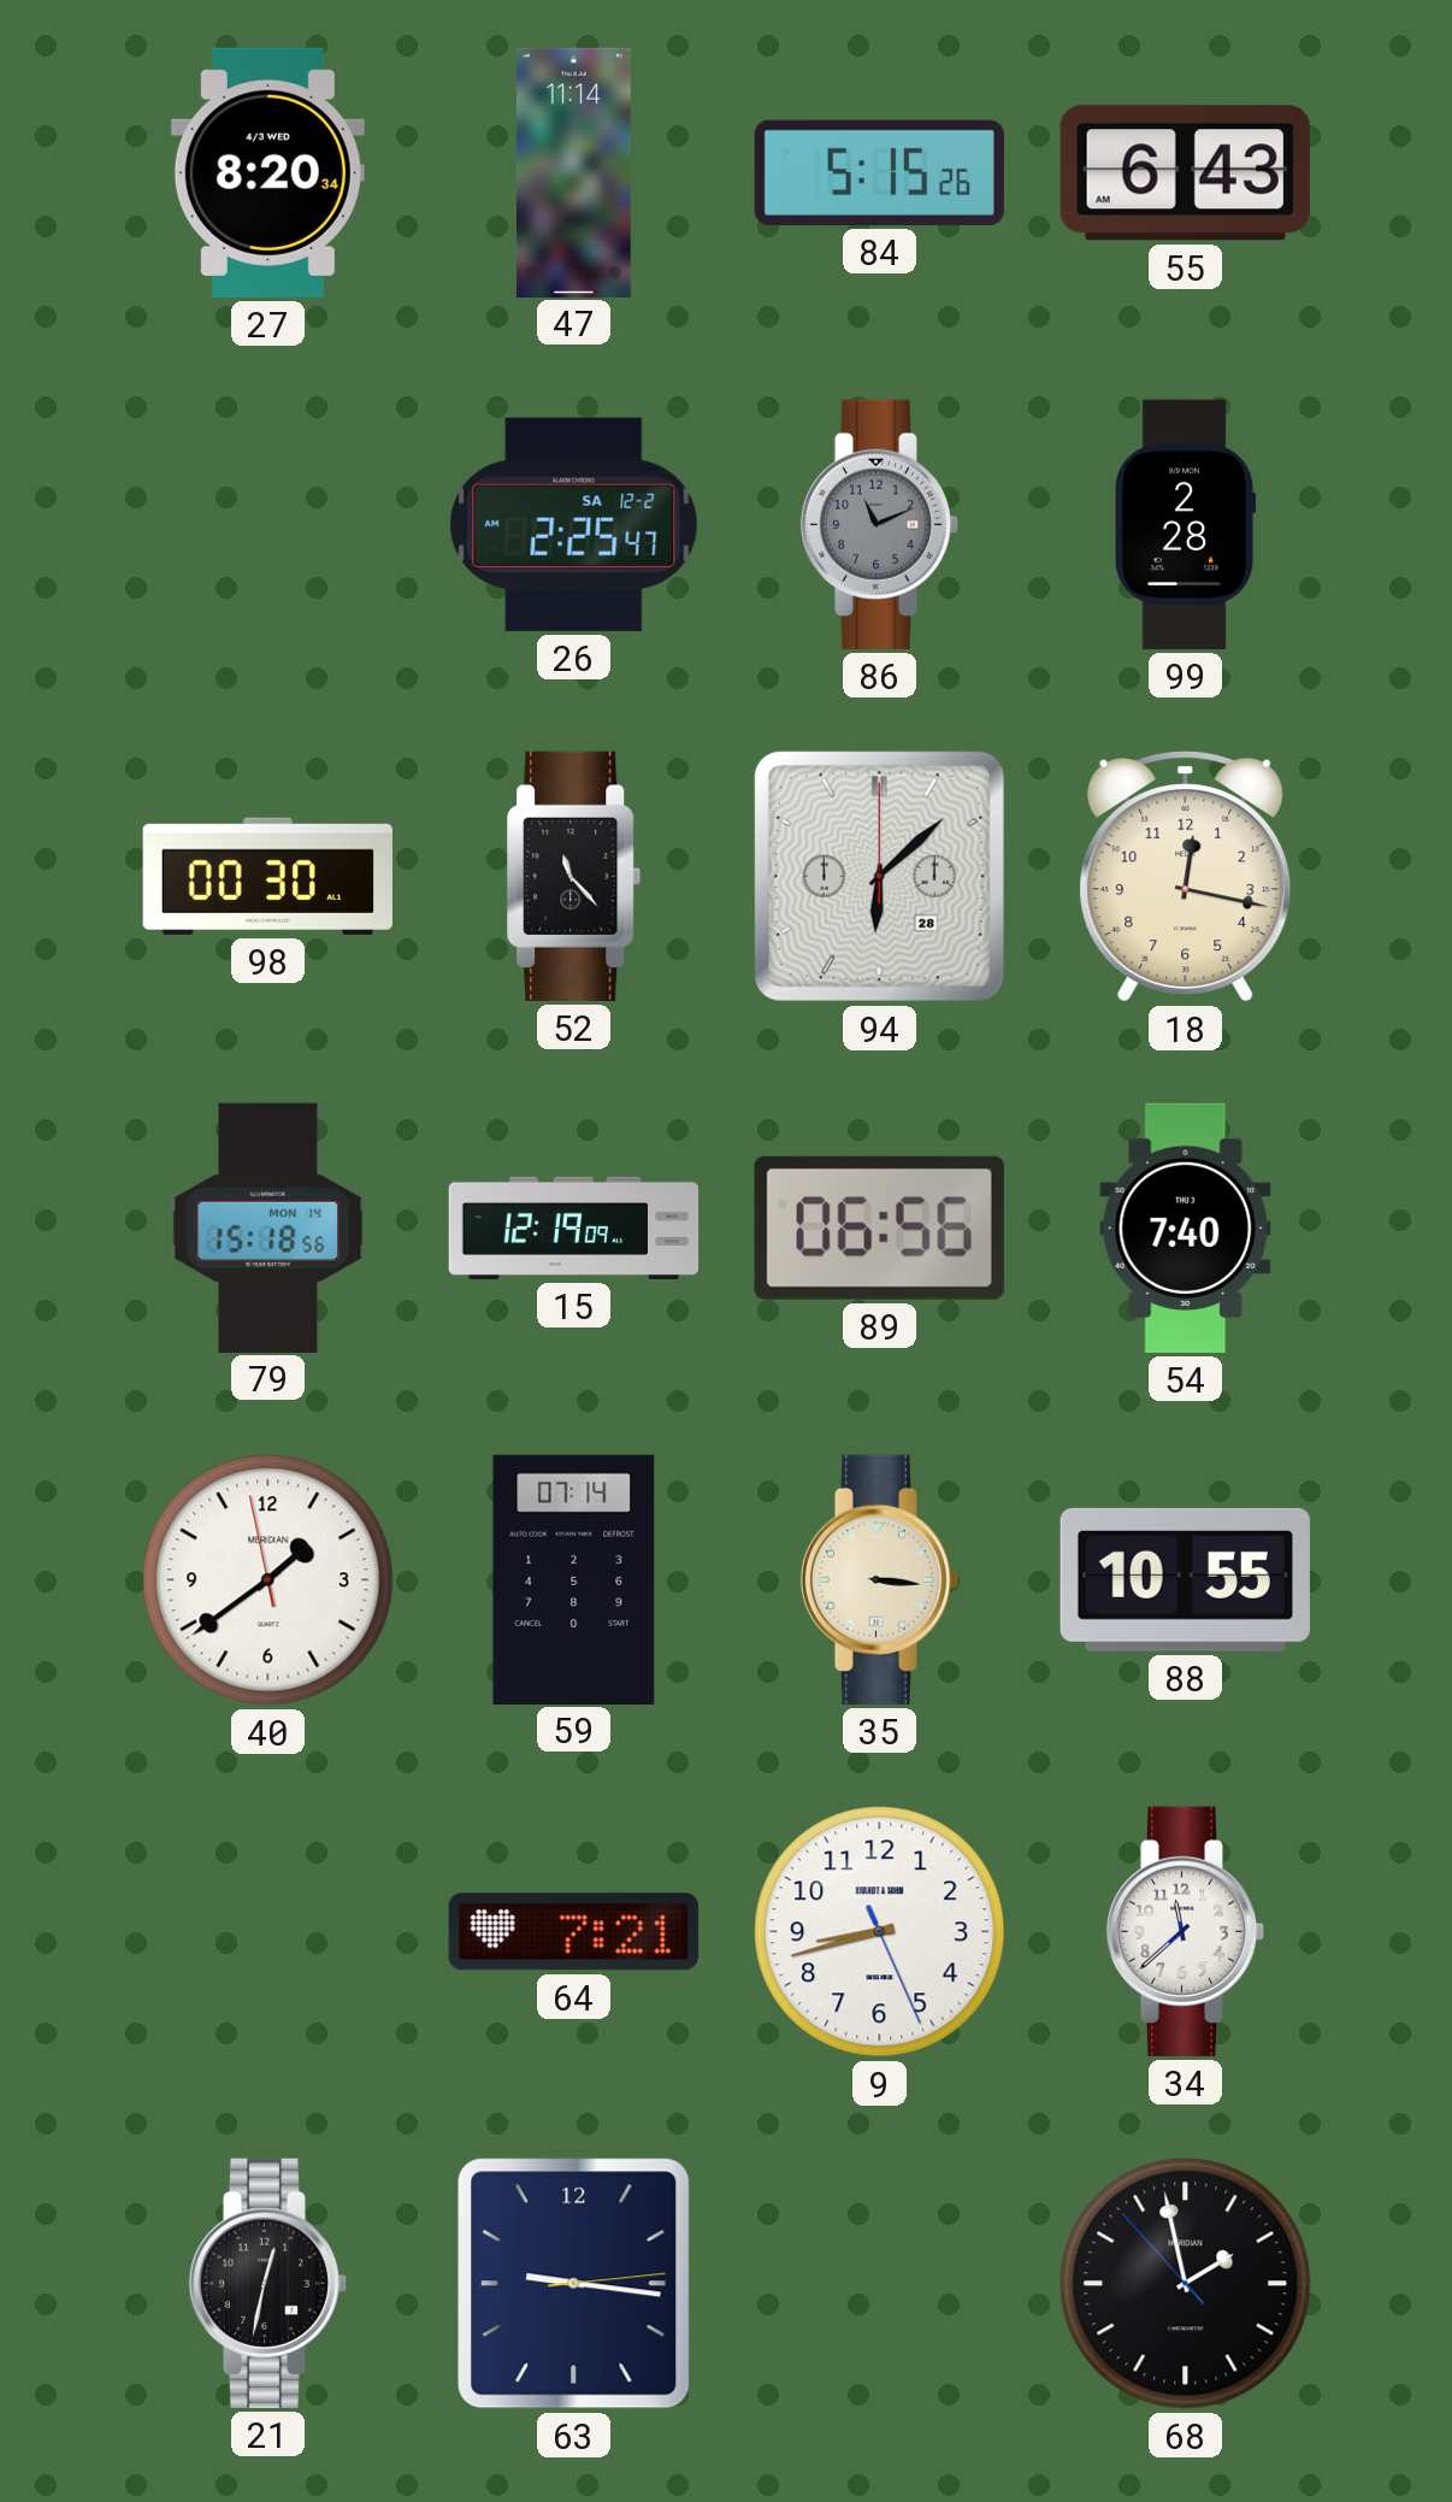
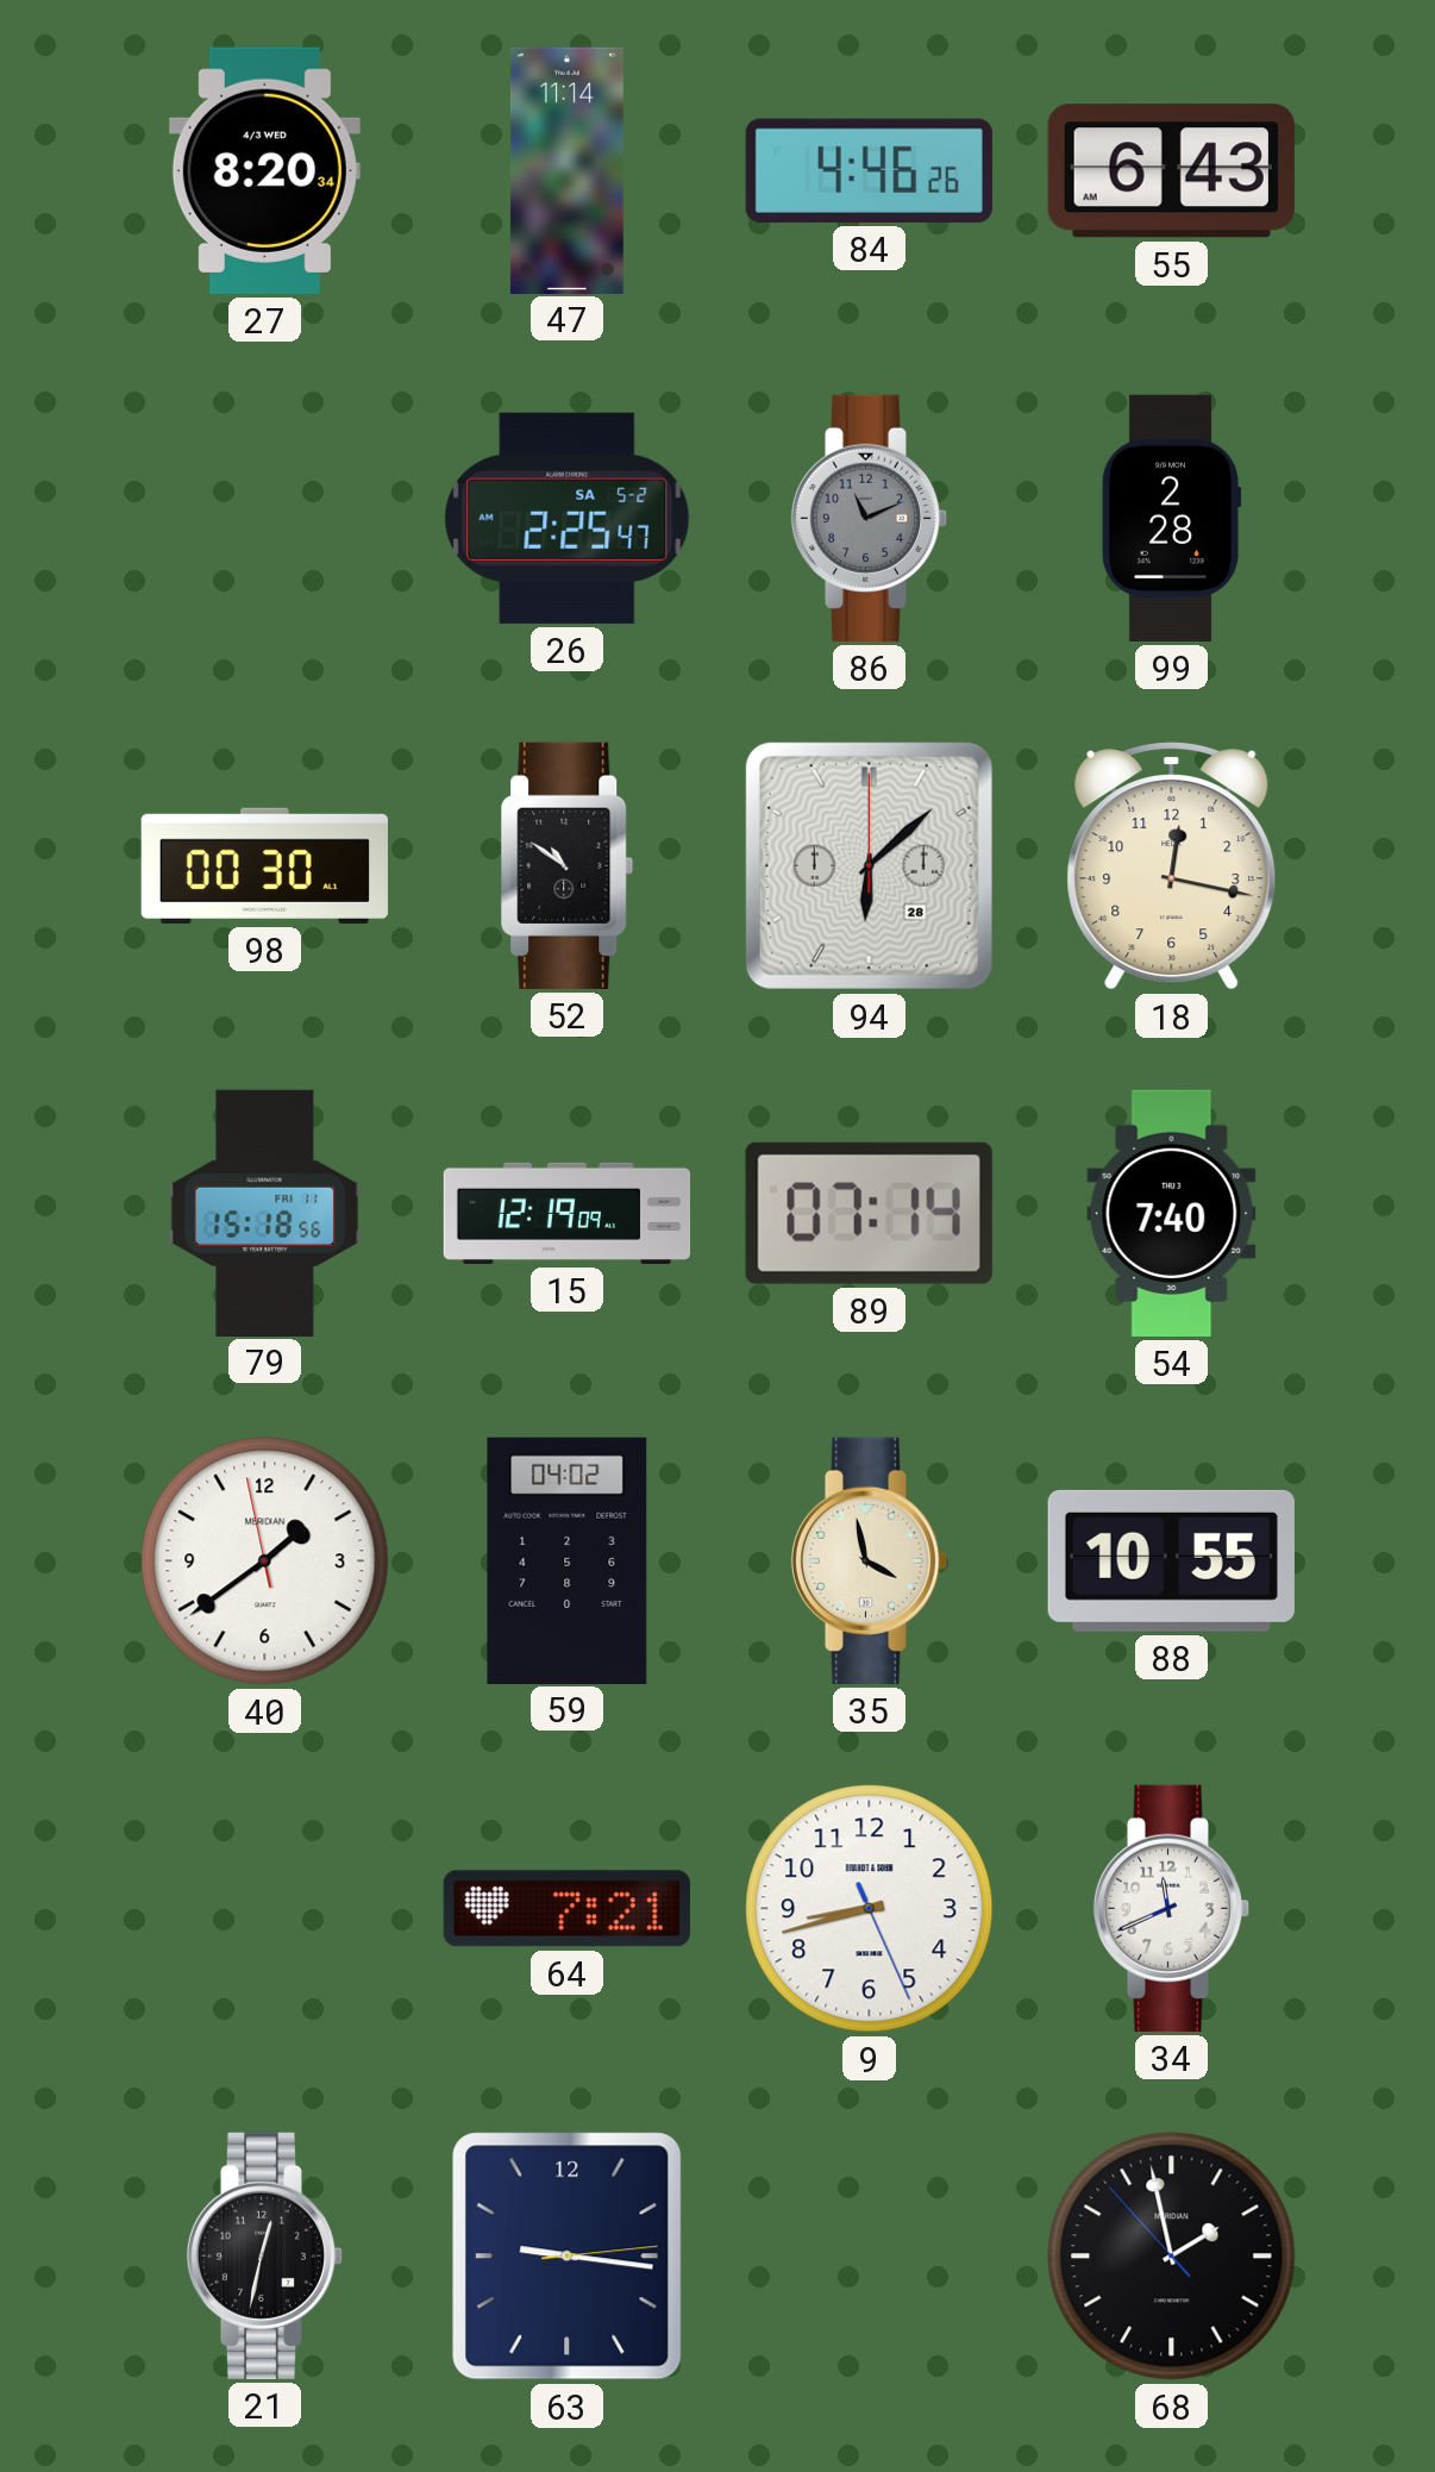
84: 5:15 -> 4:46 (869, 170)
26 date: SA 12-2 -> SA 5-2 (568, 518)
52: 11:23 -> 10:51 (568, 865)
79 date: MON 14 -> FRI 11 (265, 1213)
89: 06:56 -> 07:14 (869, 1213)
59: 07:14 -> 04:02 (568, 1560)
35: 3:16 -> 3:58 (870, 1560)
34: 11:38 -> 11:41 (1172, 1908)
